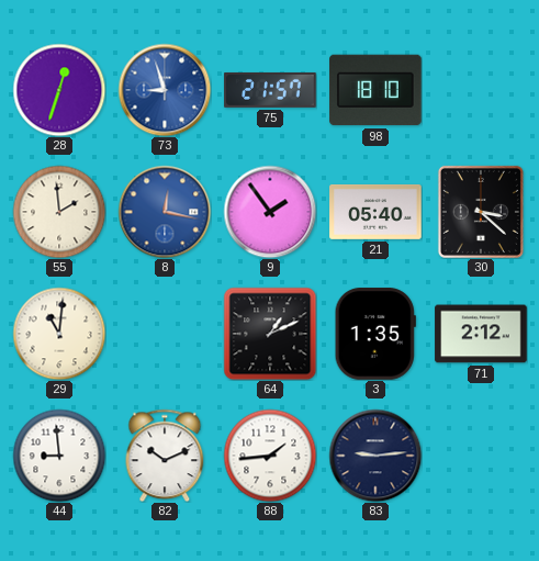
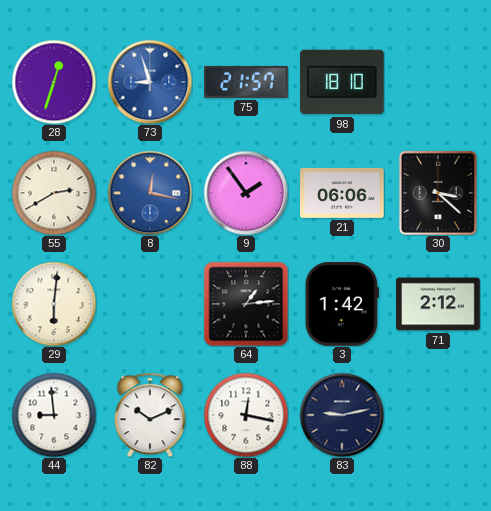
55: 1:59 -> 2:40 (54, 193)
21: 05:40 -> 06:06 (342, 193)
29: 11:01 -> 6:01 (54, 304)
64: 1:11 -> 1:14 (246, 304)
3: 1:35 -> 1:42 (342, 304)
88: 1:44 -> 12:17 (246, 415)
83: 9:14 -> 9:13 (342, 415)
